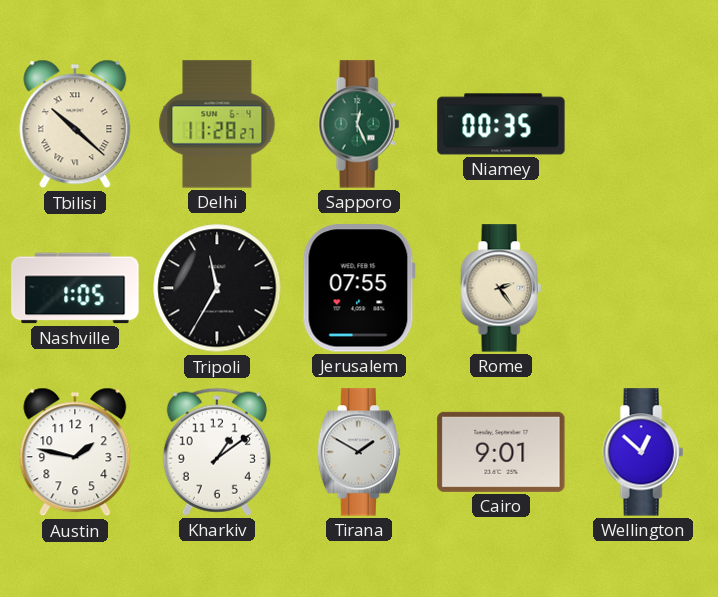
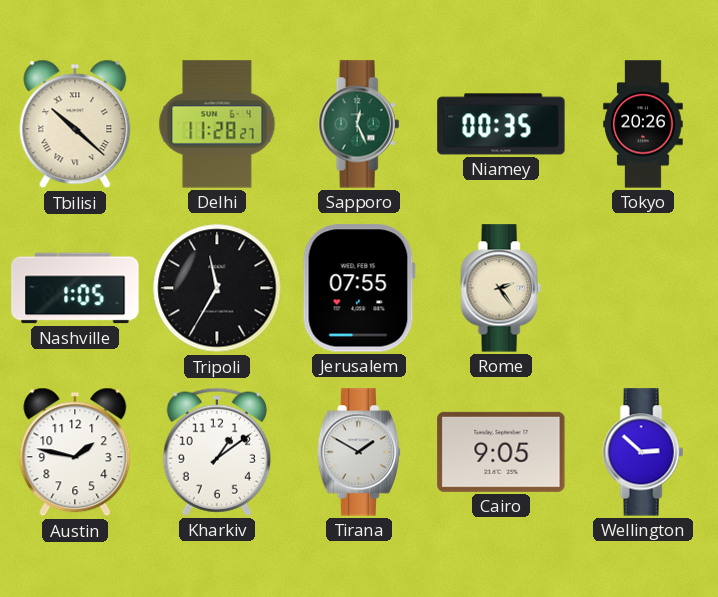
Tokyo: none -> 20:26 (643, 124)
Cairo: 9:01 -> 9:05 (501, 452)
Wellington: 12:52 -> 2:52 (643, 452)
